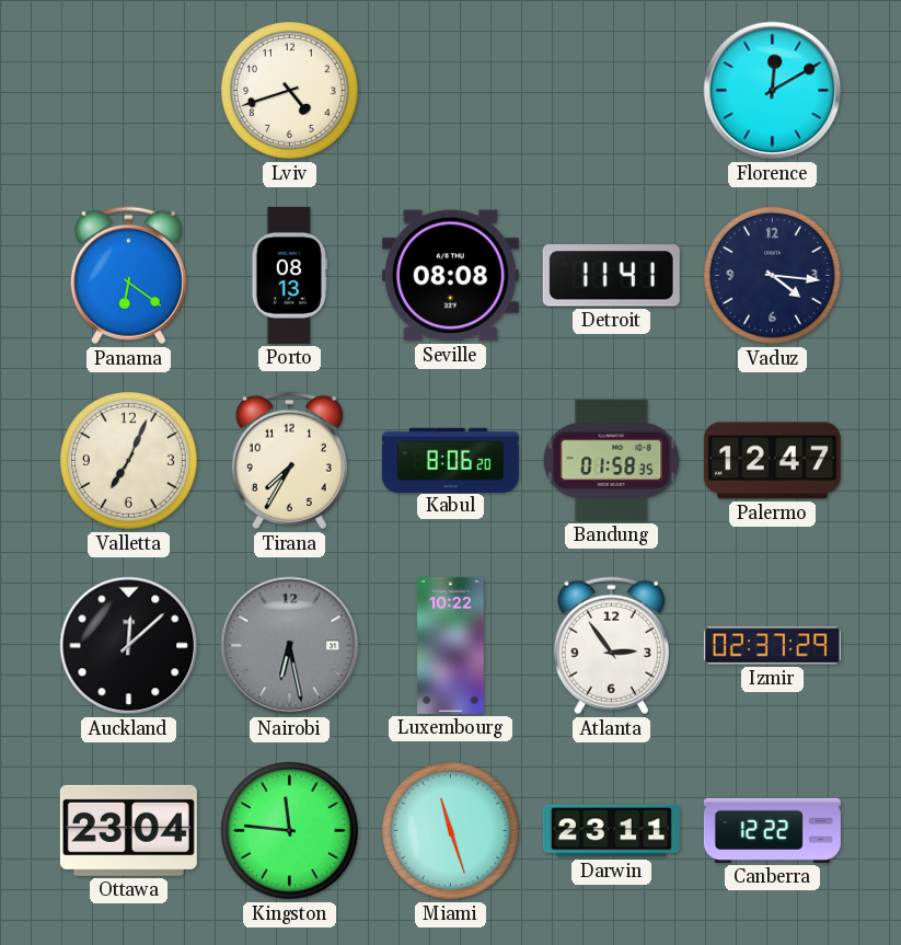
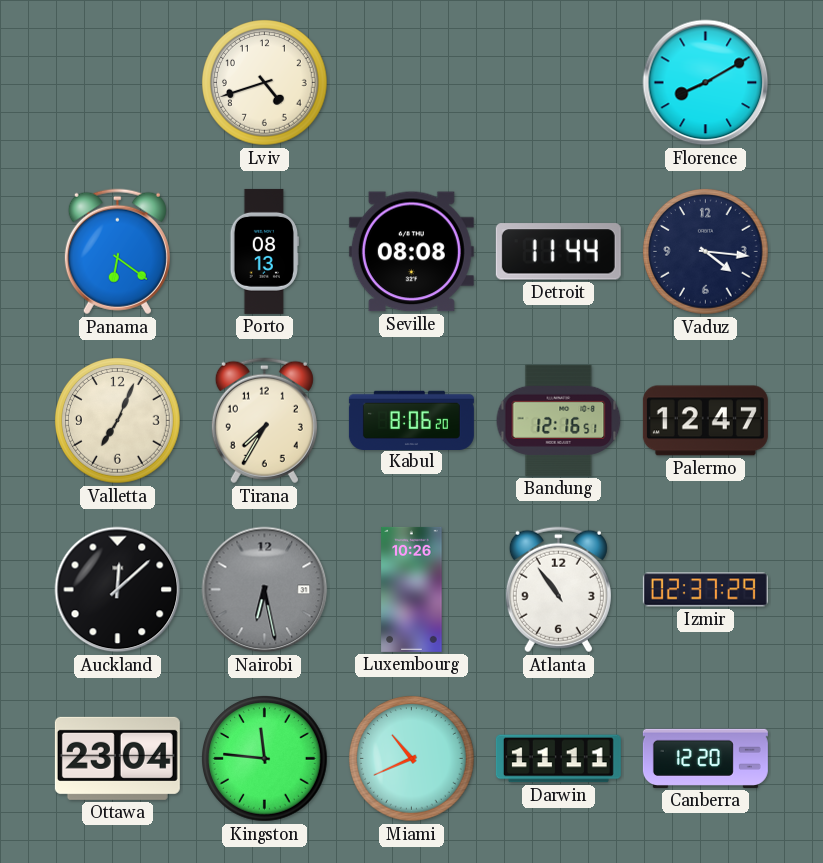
Florence: 12:10 -> 8:10 (706, 83)
Detroit: 11:41 -> 11:44 (558, 252)
Bandung: 01:58 -> 12:16 (559, 420)
Luxembourg: 10:22 -> 10:26 (412, 589)
Atlanta: 2:54 -> 10:54 (558, 590)
Miami: 11:27 -> 10:41 (412, 759)
Darwin: 23:11 -> 11:11 (558, 759)
Canberra: 12:22 -> 12:20 (705, 758)
